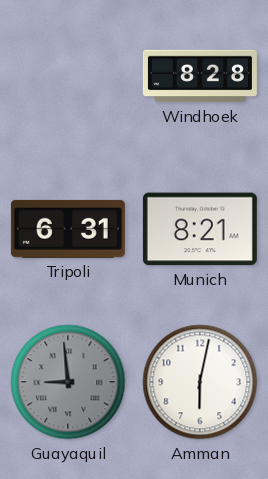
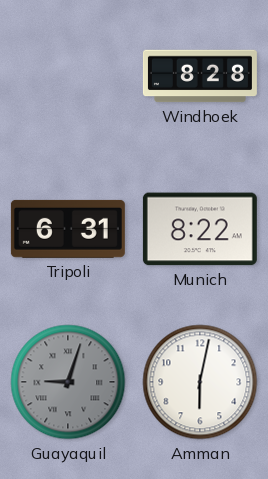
Munich: 8:21 -> 8:22 (200, 229)
Guayaquil: 8:59 -> 9:03 (68, 382)
